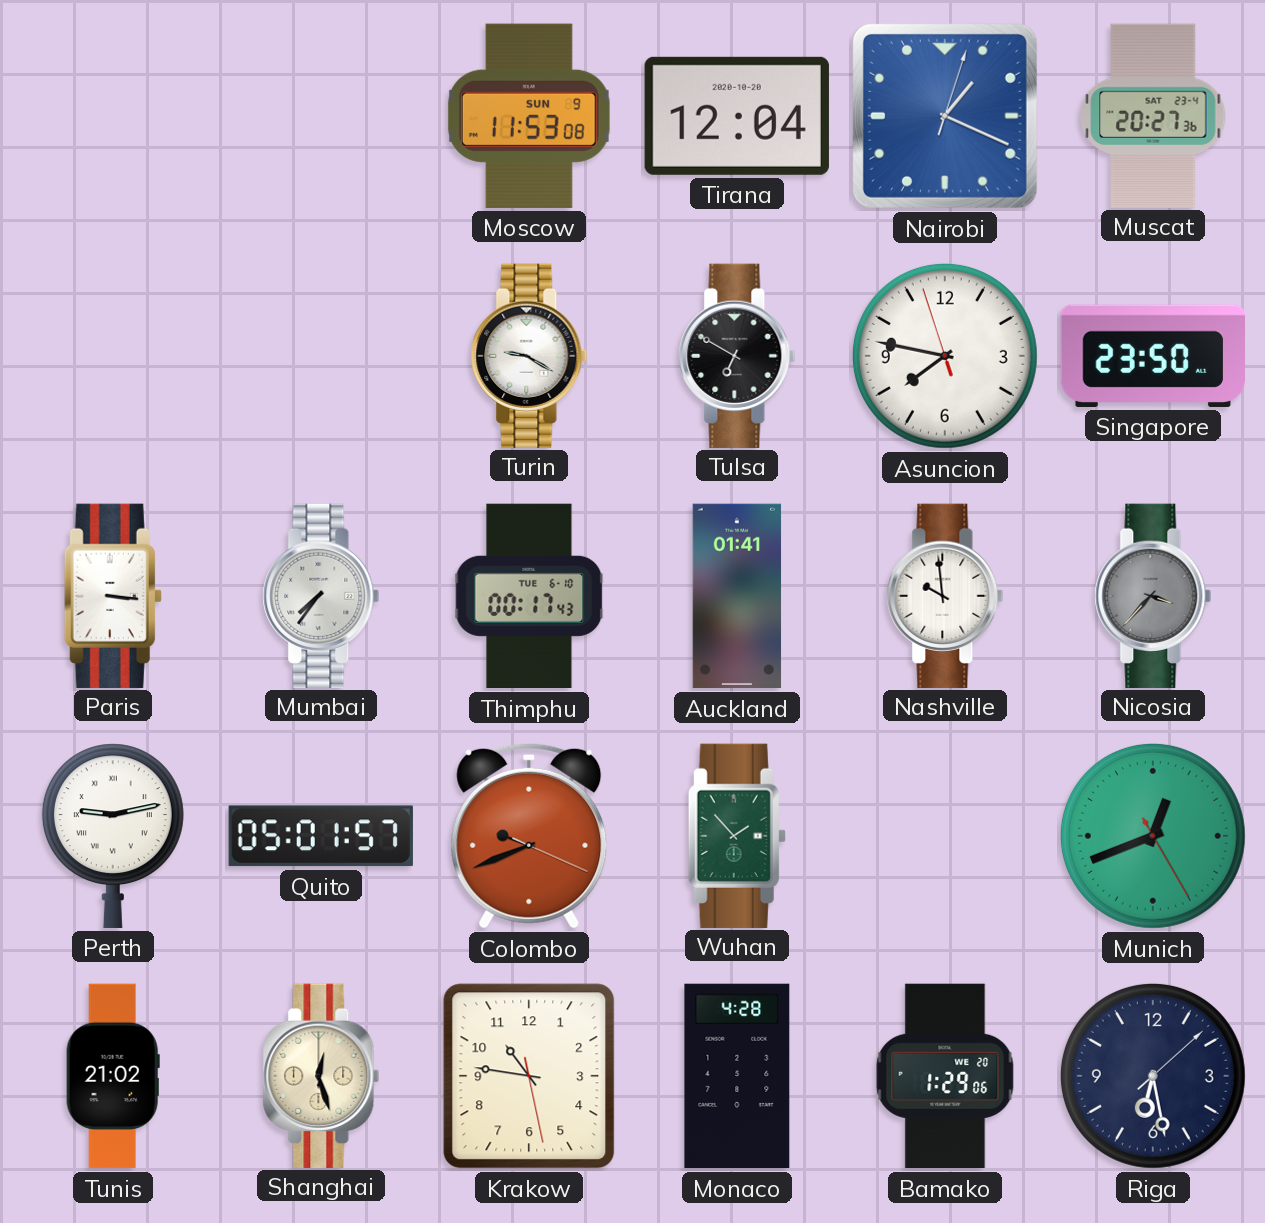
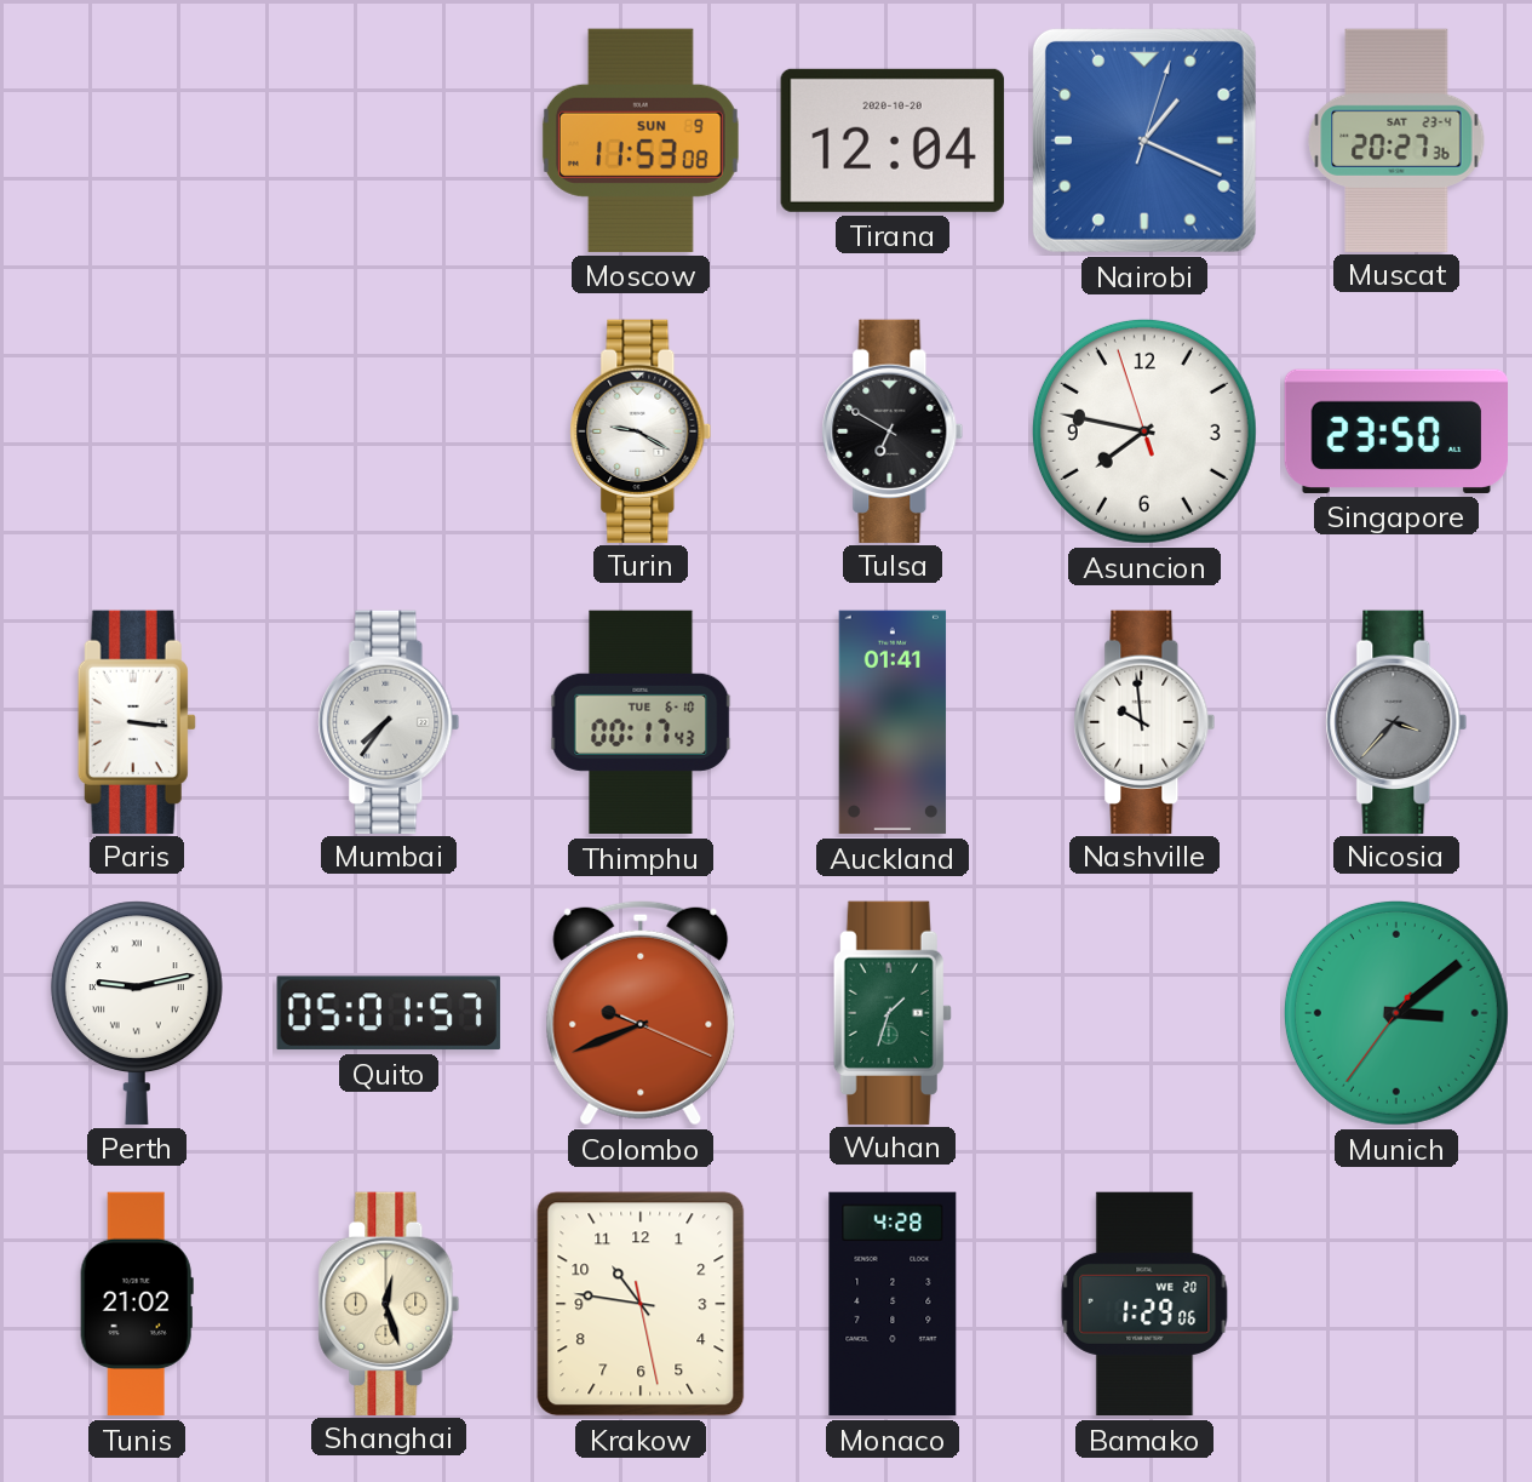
Wuhan: 1:53 -> 1:33 (893, 1012)
Munich: 12:41 -> 3:08 (1396, 1013)
Riga: 6:28 -> none (1153, 1076)
